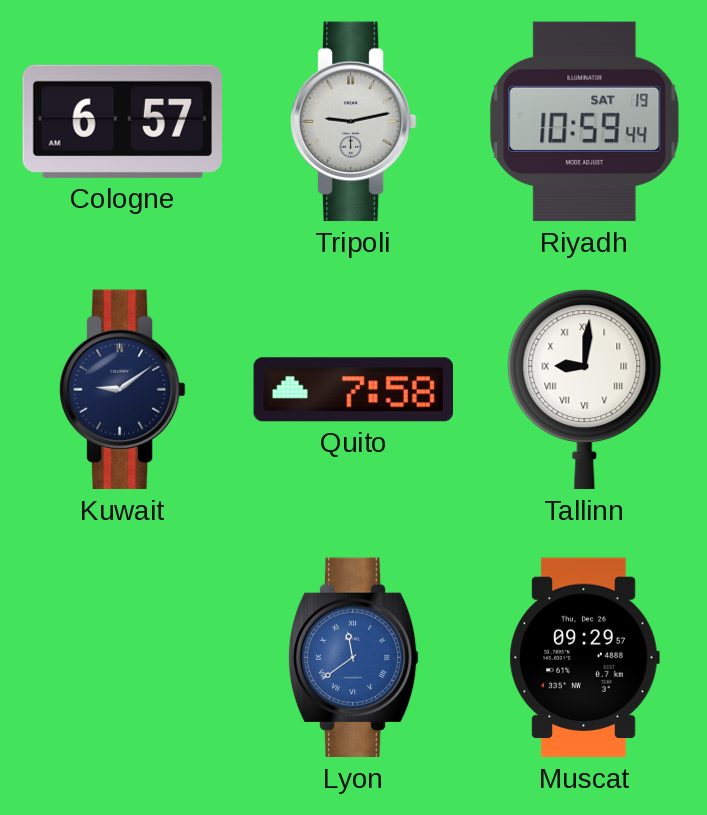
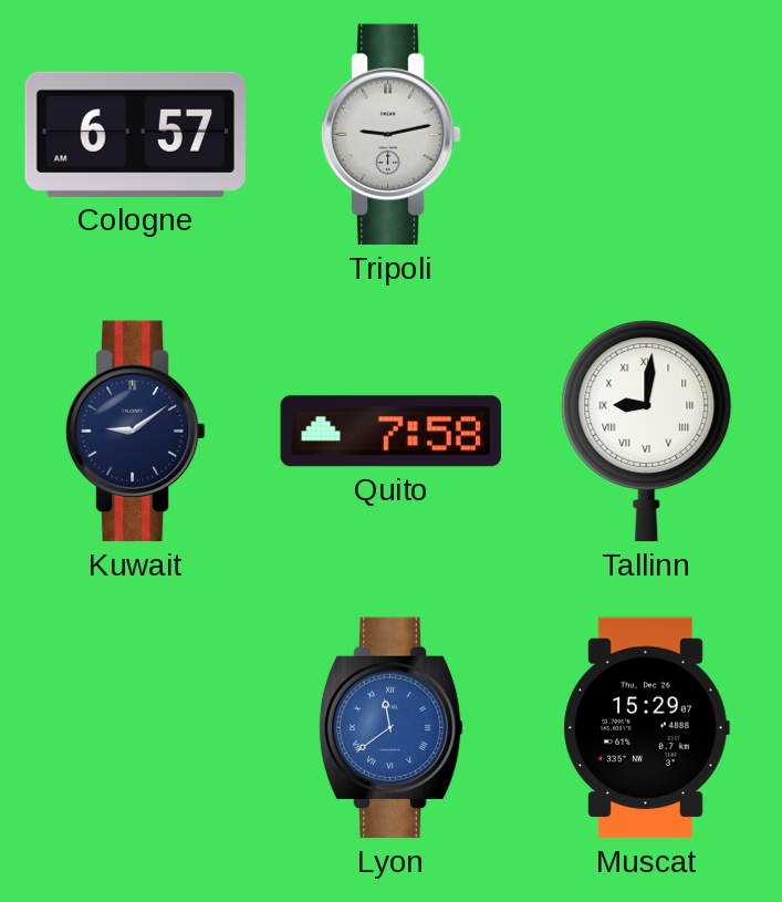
Riyadh: 10:59 -> none (585, 122)
Muscat: 09:29 -> 15:29 (646, 728)
